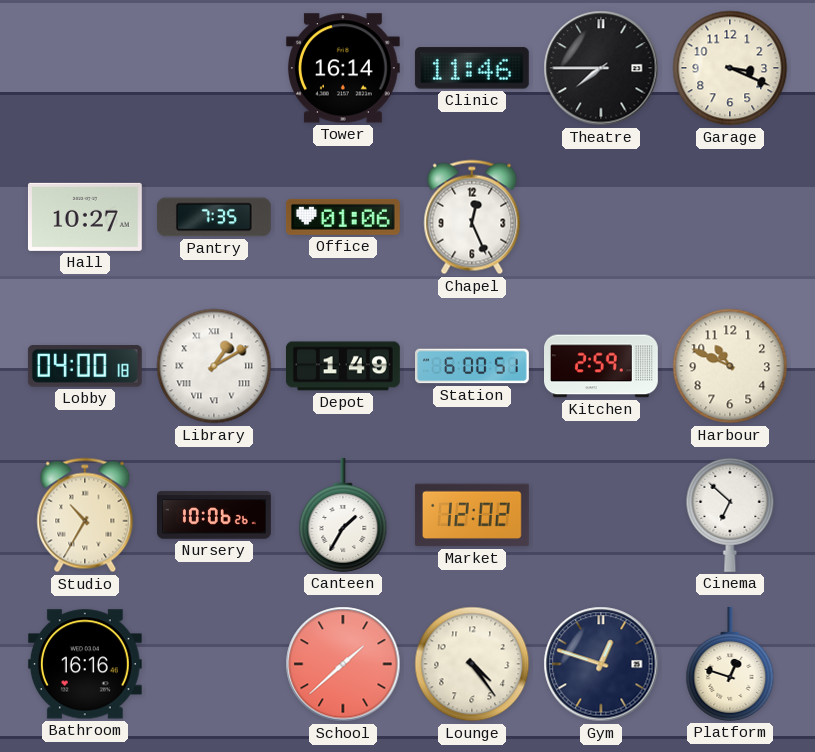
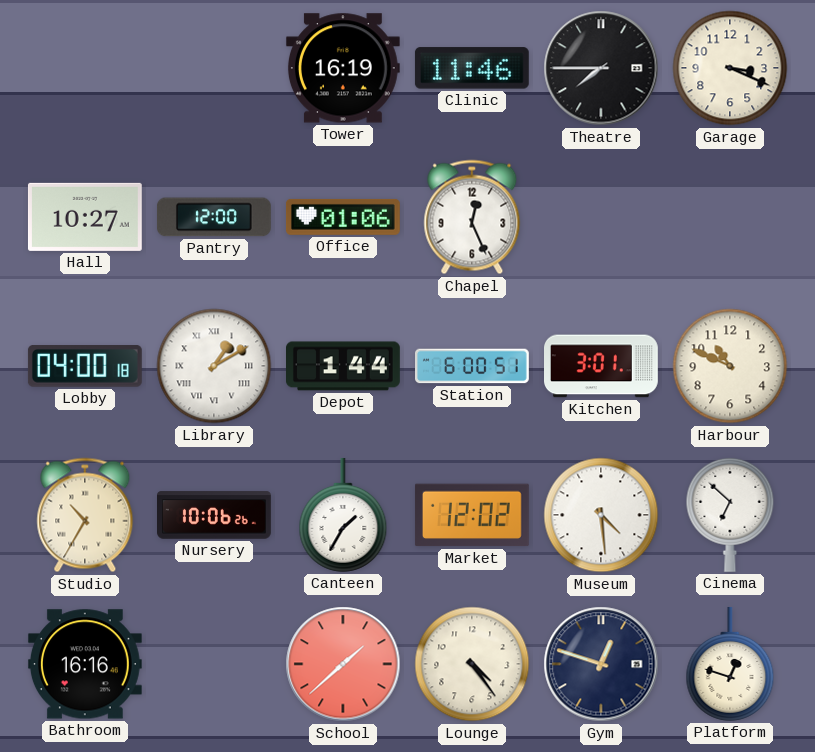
Tower: 16:14 -> 16:19 (343, 68)
Pantry: 7:35 -> 12:00 (214, 217)
Depot: 1:49 -> 1:44 (344, 366)
Kitchen: 2:59 -> 3:01 (602, 366)
Museum: none -> 4:29 (601, 515)
